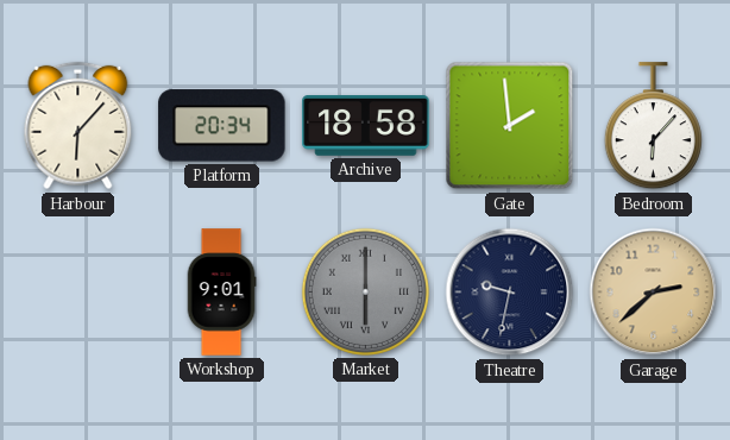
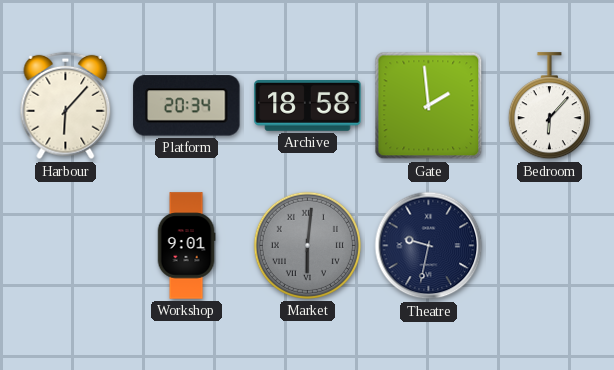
Market: 6:00 -> 6:01 (307, 245)
Garage: 2:38 -> none (654, 293)
